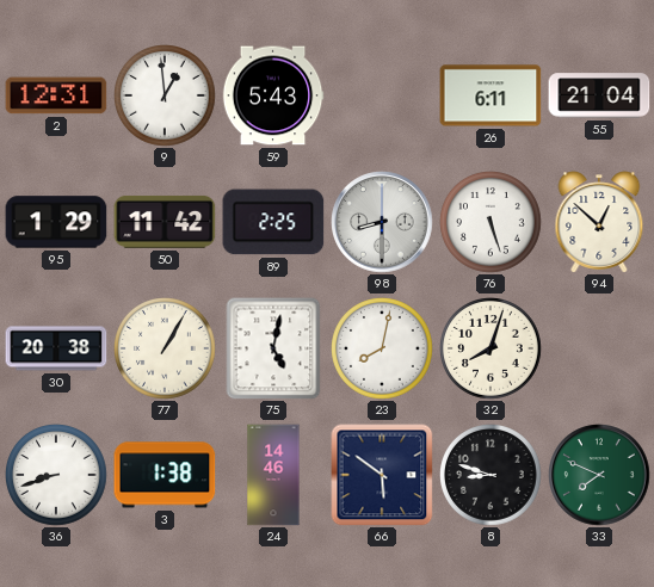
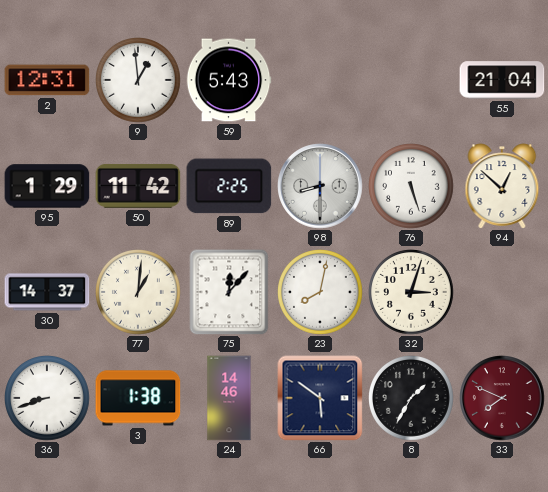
26: 6:11 -> none (490, 95)
30: 20:38 -> 14:37 (47, 292)
77: 1:05 -> 1:01 (139, 293)
75: 5:02 -> 12:07 (229, 292)
32: 8:03 -> 3:03 (412, 293)
8: 8:48 -> 1:35 (412, 399)
33 dial: green -> burgundy (502, 398)
